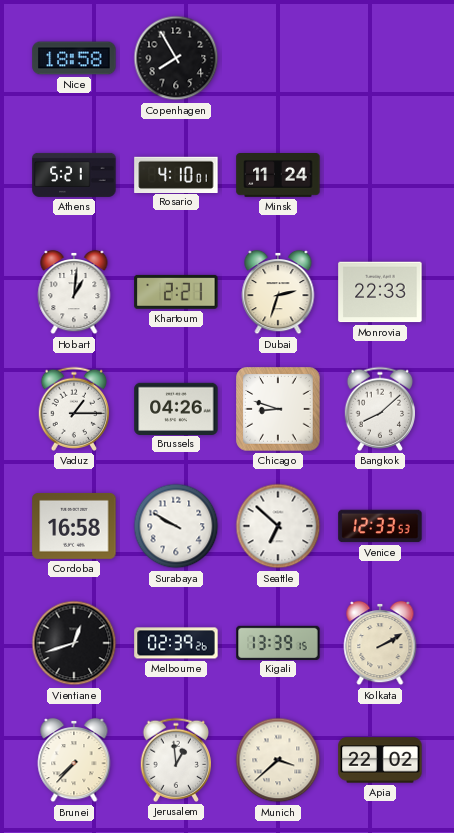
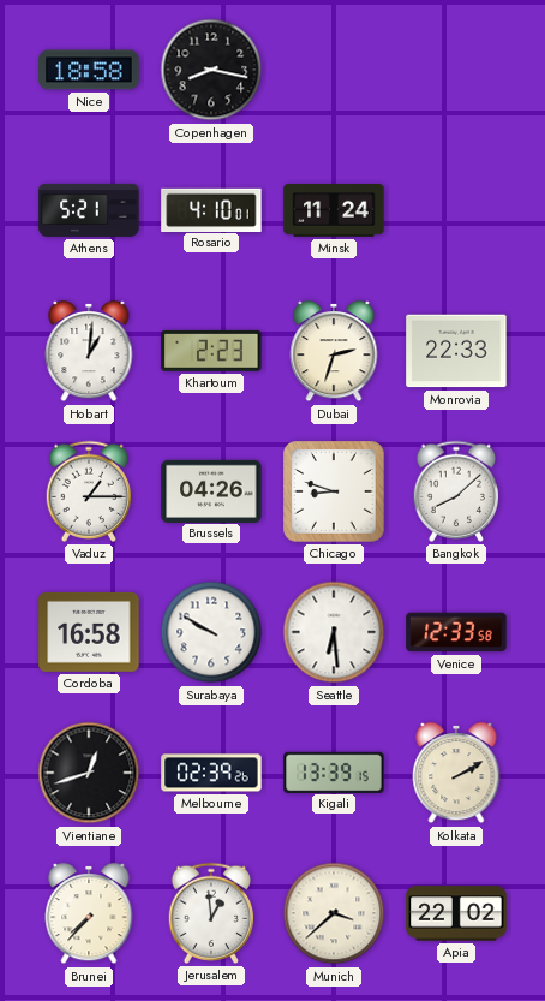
Copenhagen: 7:55 -> 8:17 (211, 70)
Khartoum: 2:21 -> 2:23 (211, 351)
Seattle: 6:52 -> 6:29 (334, 632)
Venice: 12:33:53 -> 12:33:58 (456, 632)
